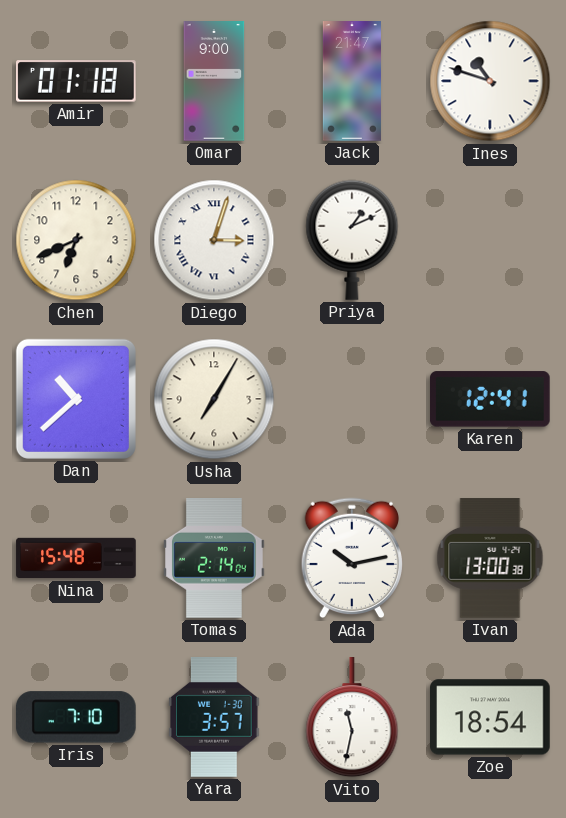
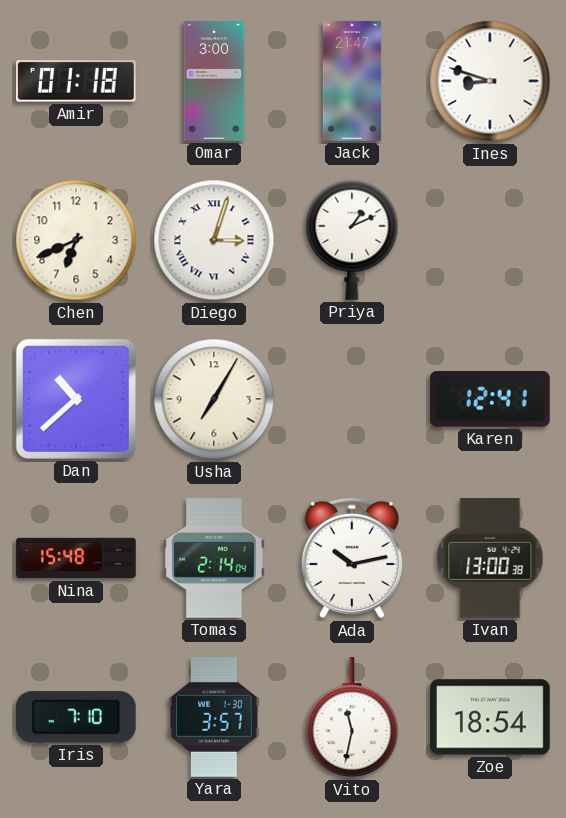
Omar: 9:00 -> 3:00 (214, 81)
Ines: 10:48 -> 8:48 (490, 81)
